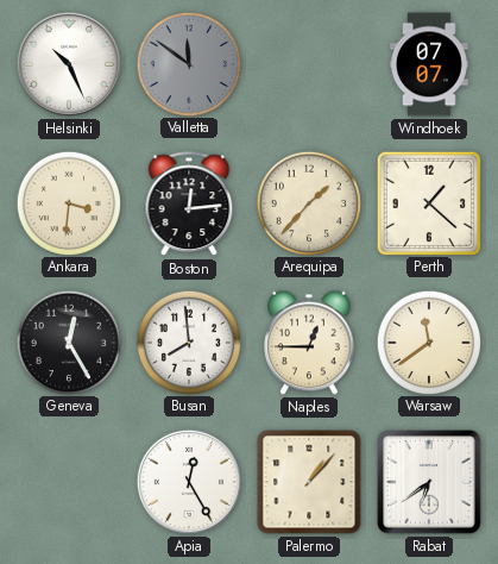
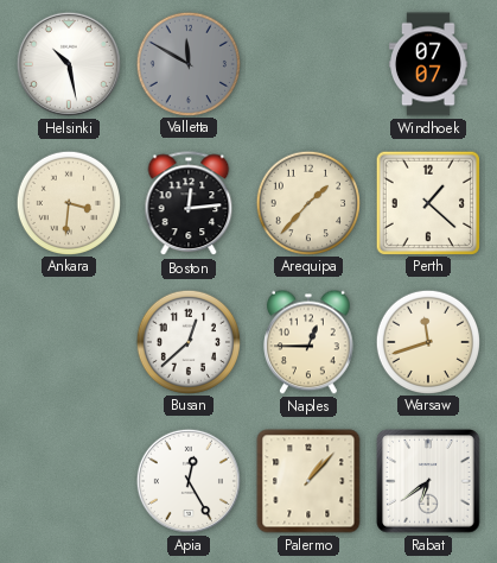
Helsinki: 10:26 -> 10:28 (69, 64)
Valletta: 11:51 -> 11:50 (187, 63)
Geneva: 12:25 -> none (68, 341)
Busan: 7:59 -> 12:38 (187, 341)
Warsaw: 11:39 -> 11:42 (427, 341)
